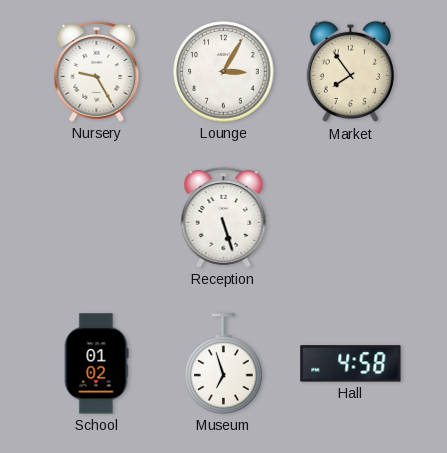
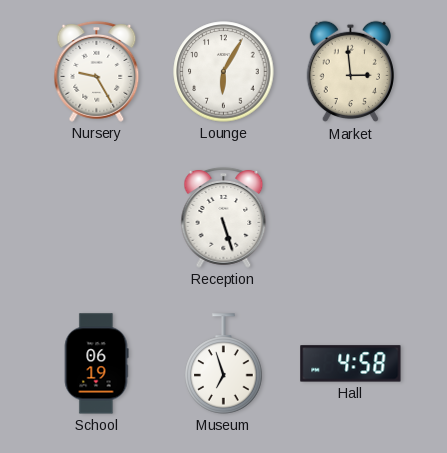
Lounge: 3:05 -> 6:05 (224, 72)
Market: 7:54 -> 2:59 (350, 72)
School: 01:02 -> 06:19 (96, 364)
